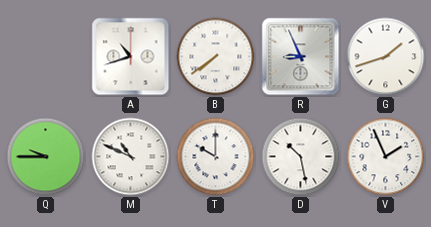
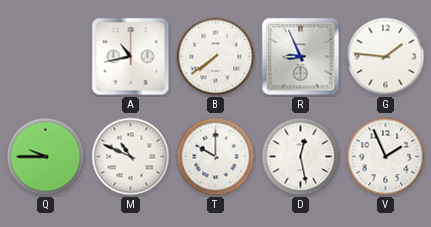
A: 10:42 -> 10:43 (131, 57)
G: 1:42 -> 1:46 (386, 57)
D: 10:28 -> 12:28 (301, 157)
